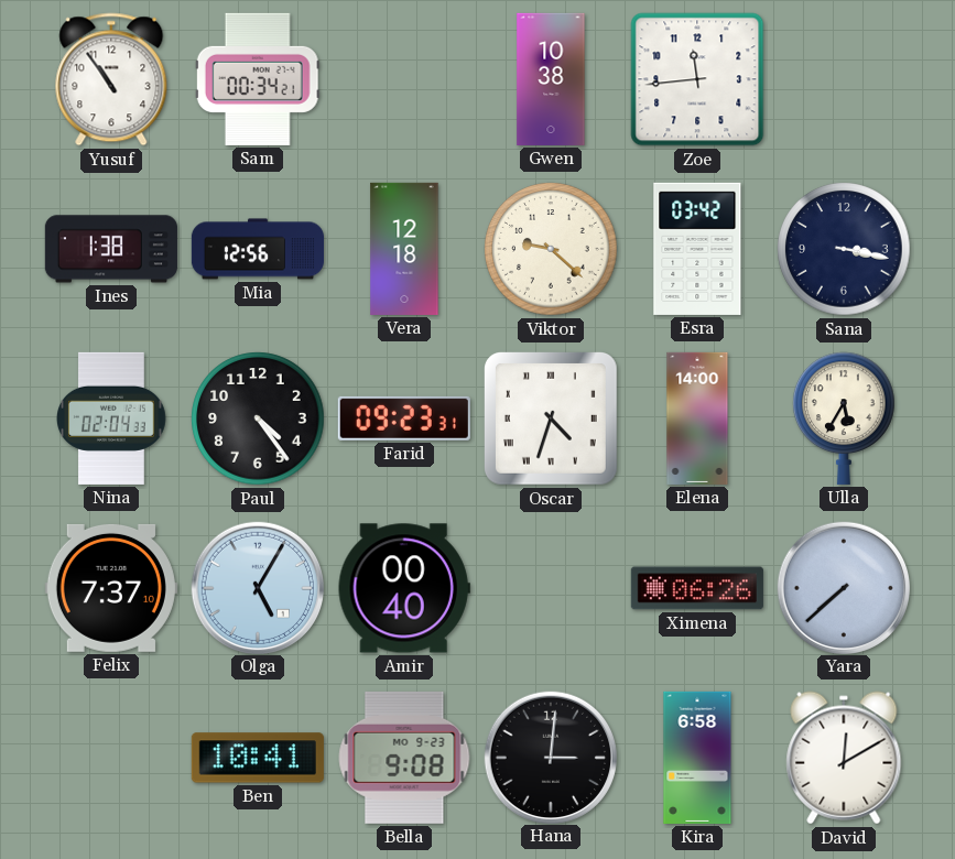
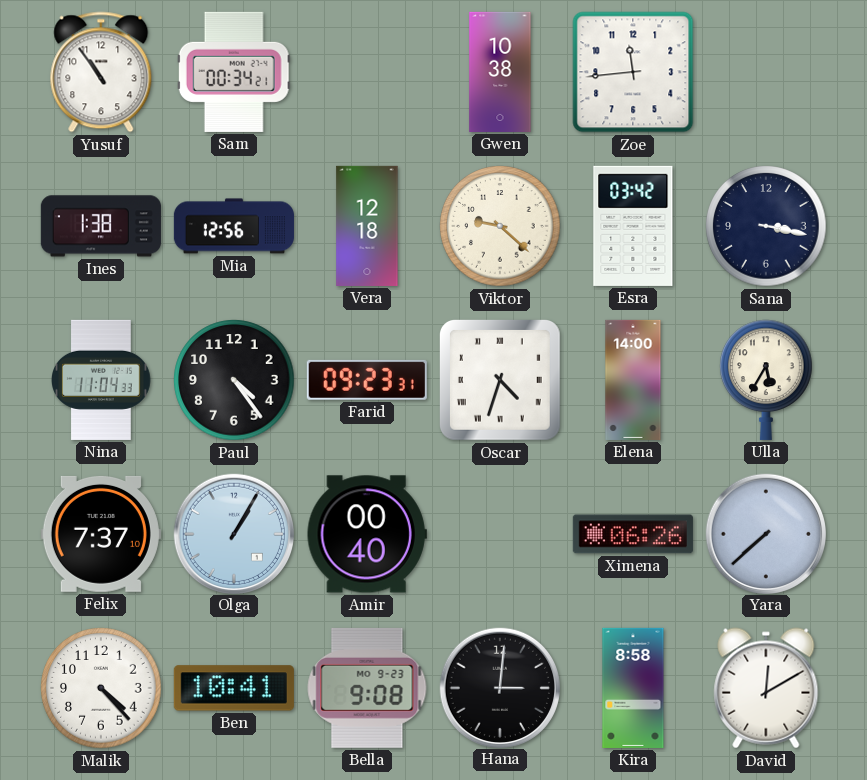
Nina: 02:04 -> 11:04 (102, 380)
Olga: 5:05 -> 1:05 (233, 533)
Malik: none -> 4:23 (101, 688)
Kira: 6:58 -> 8:58 (633, 688)
